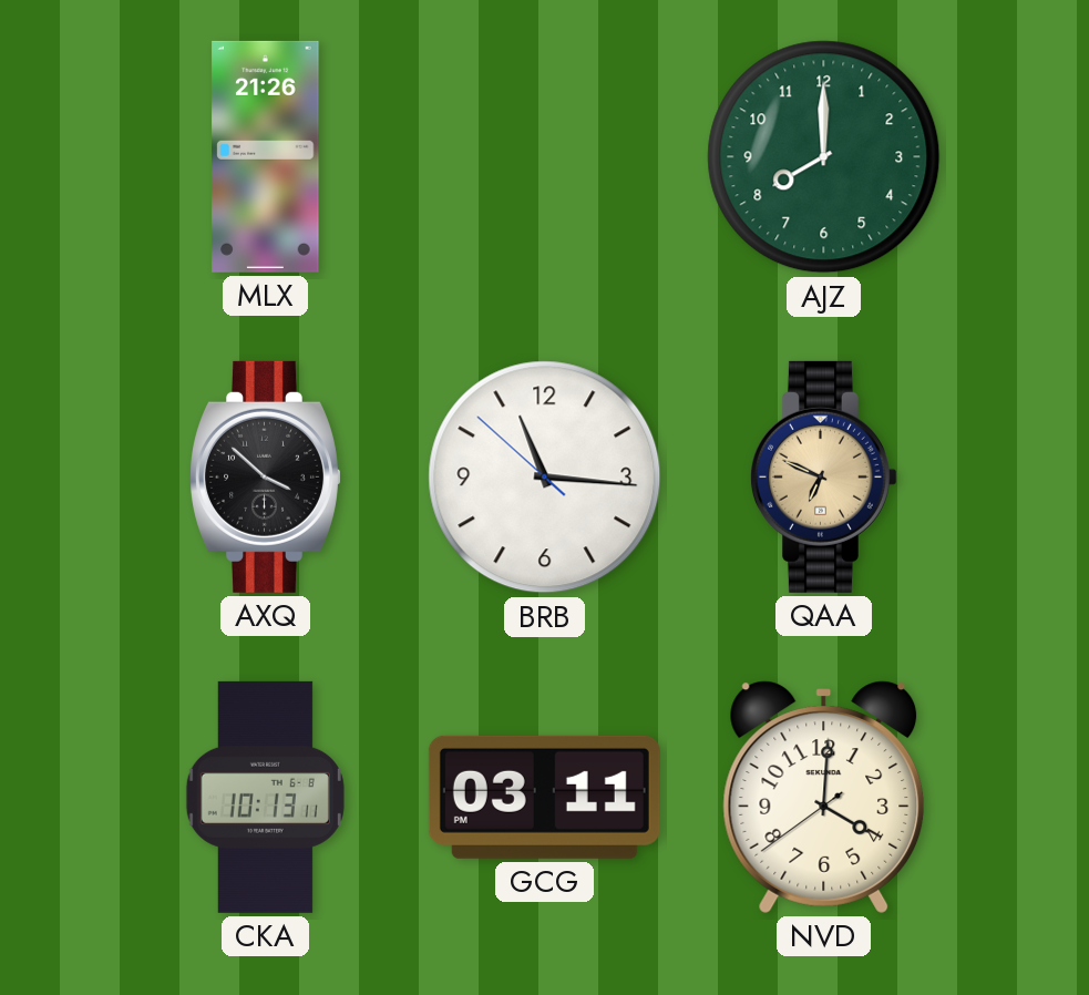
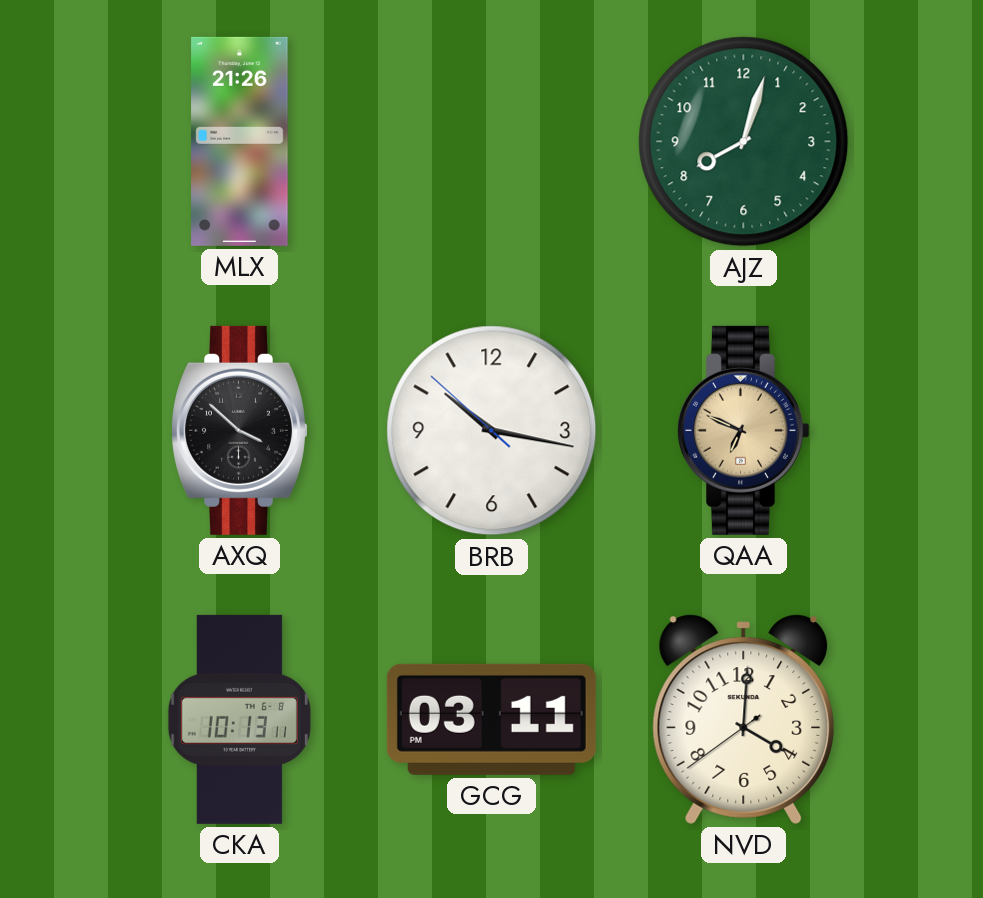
AJZ: 8:00 -> 8:03 (744, 142)
BRB: 11:15 -> 10:16 (492, 431)
